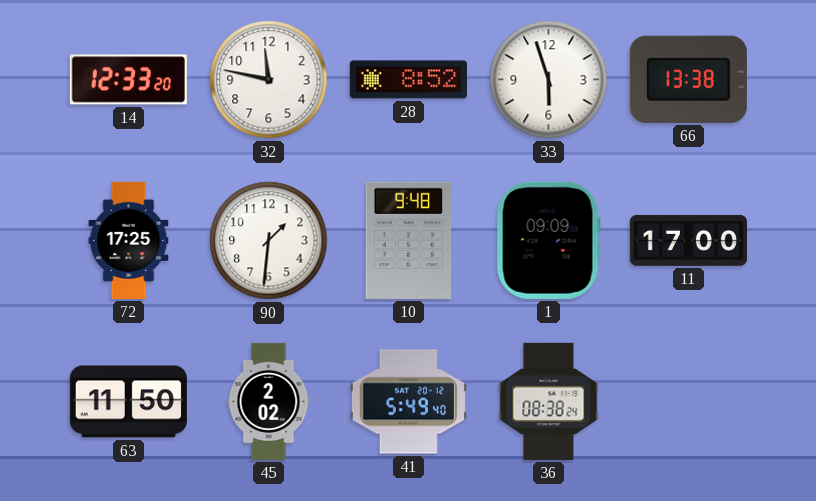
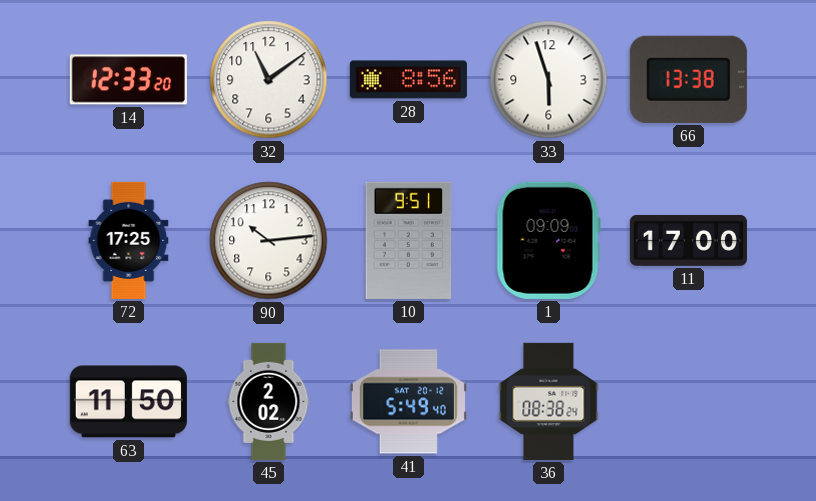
32: 11:47 -> 11:09 (269, 80)
28: 8:52 -> 8:56 (408, 80)
90: 1:31 -> 10:14 (269, 241)
10: 9:48 -> 9:51 (409, 240)
